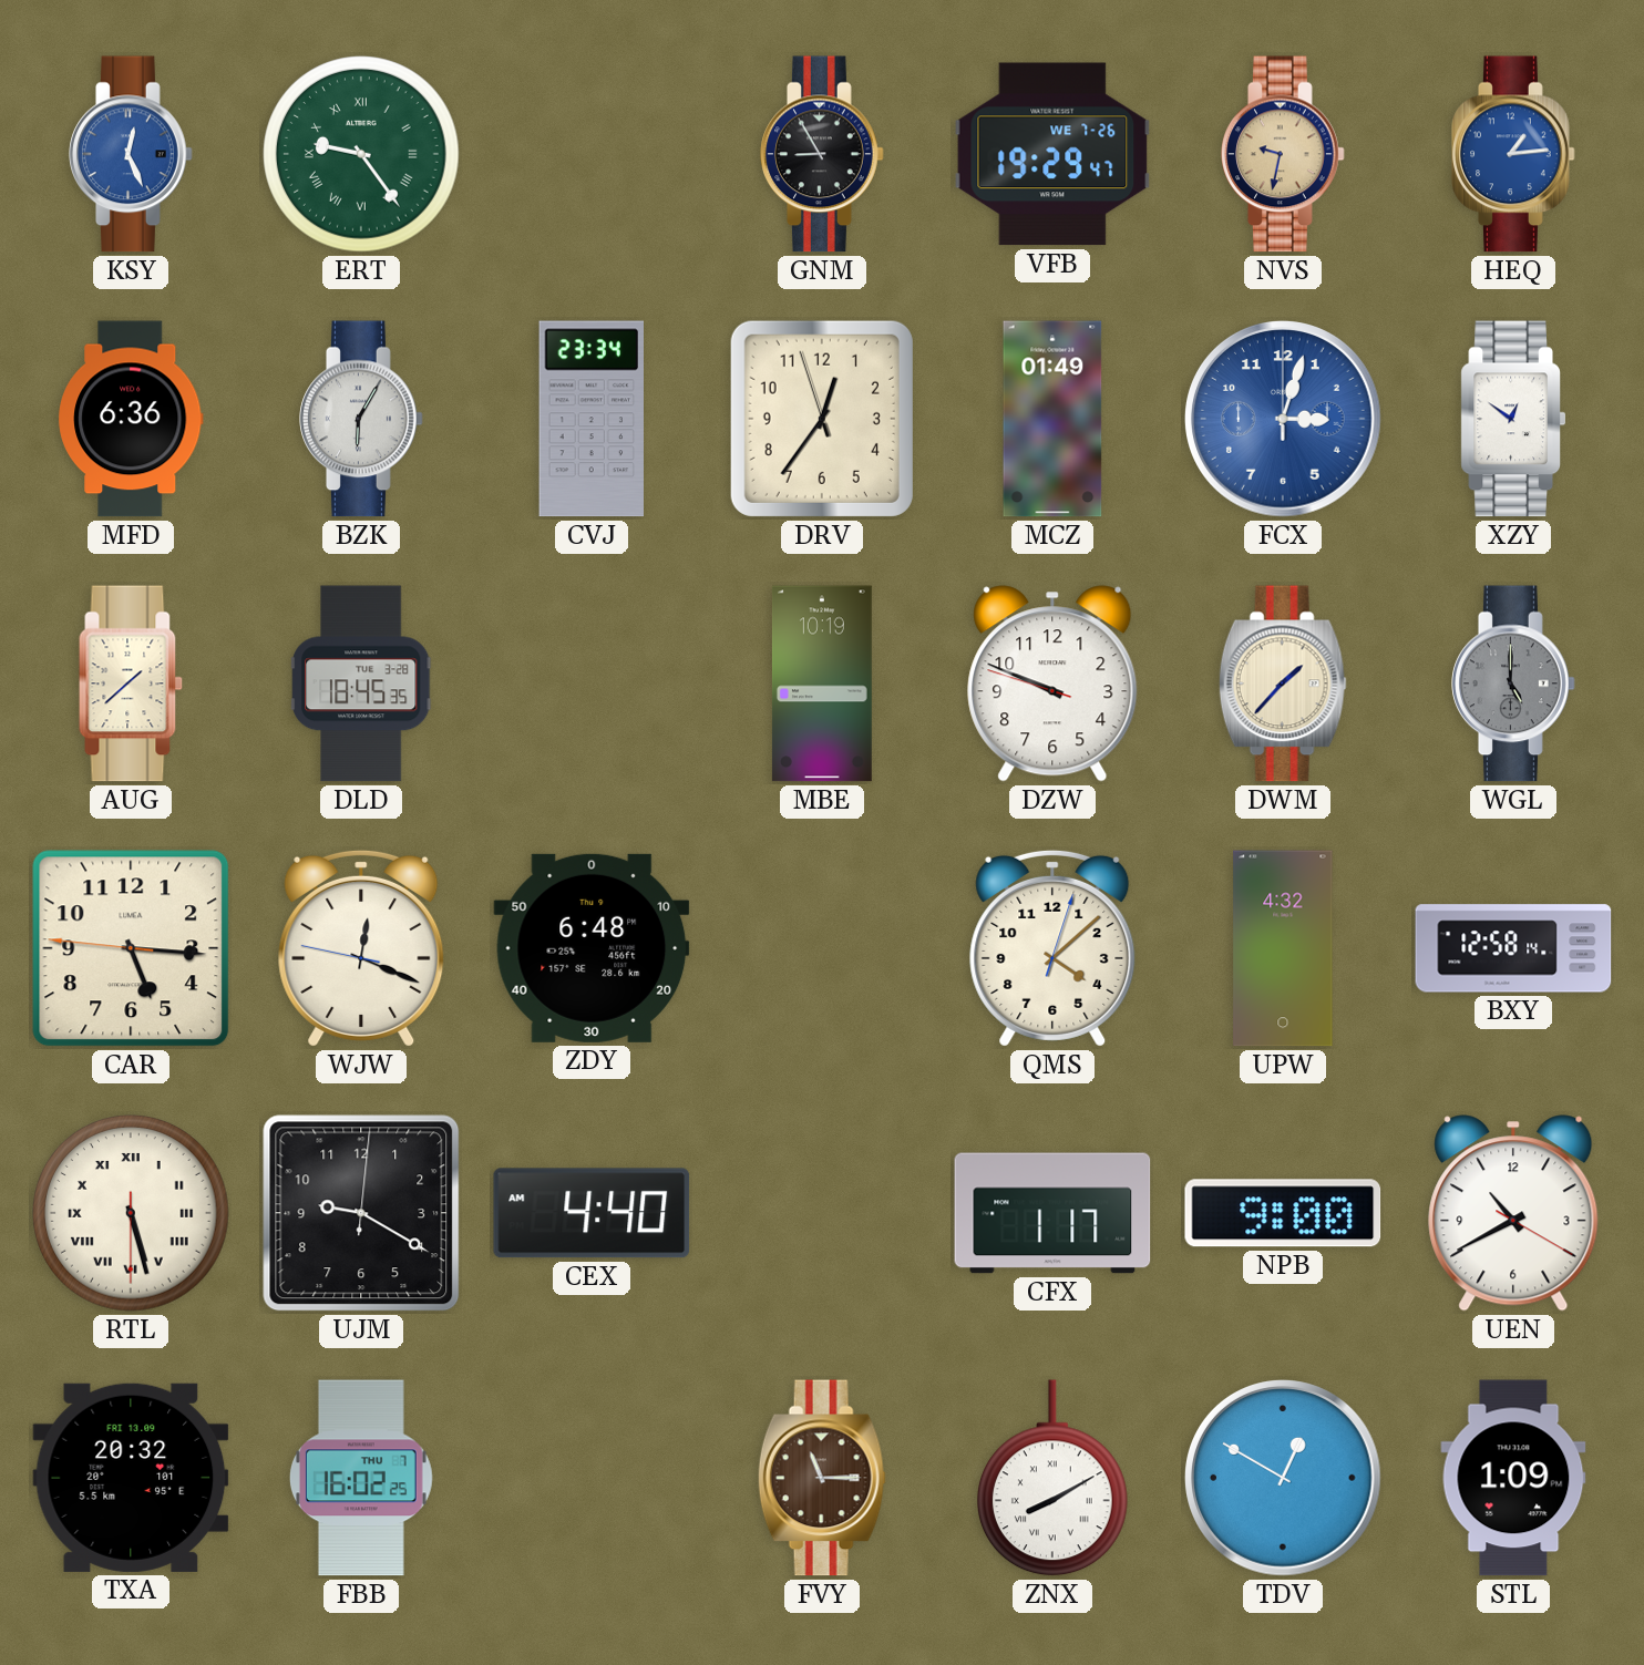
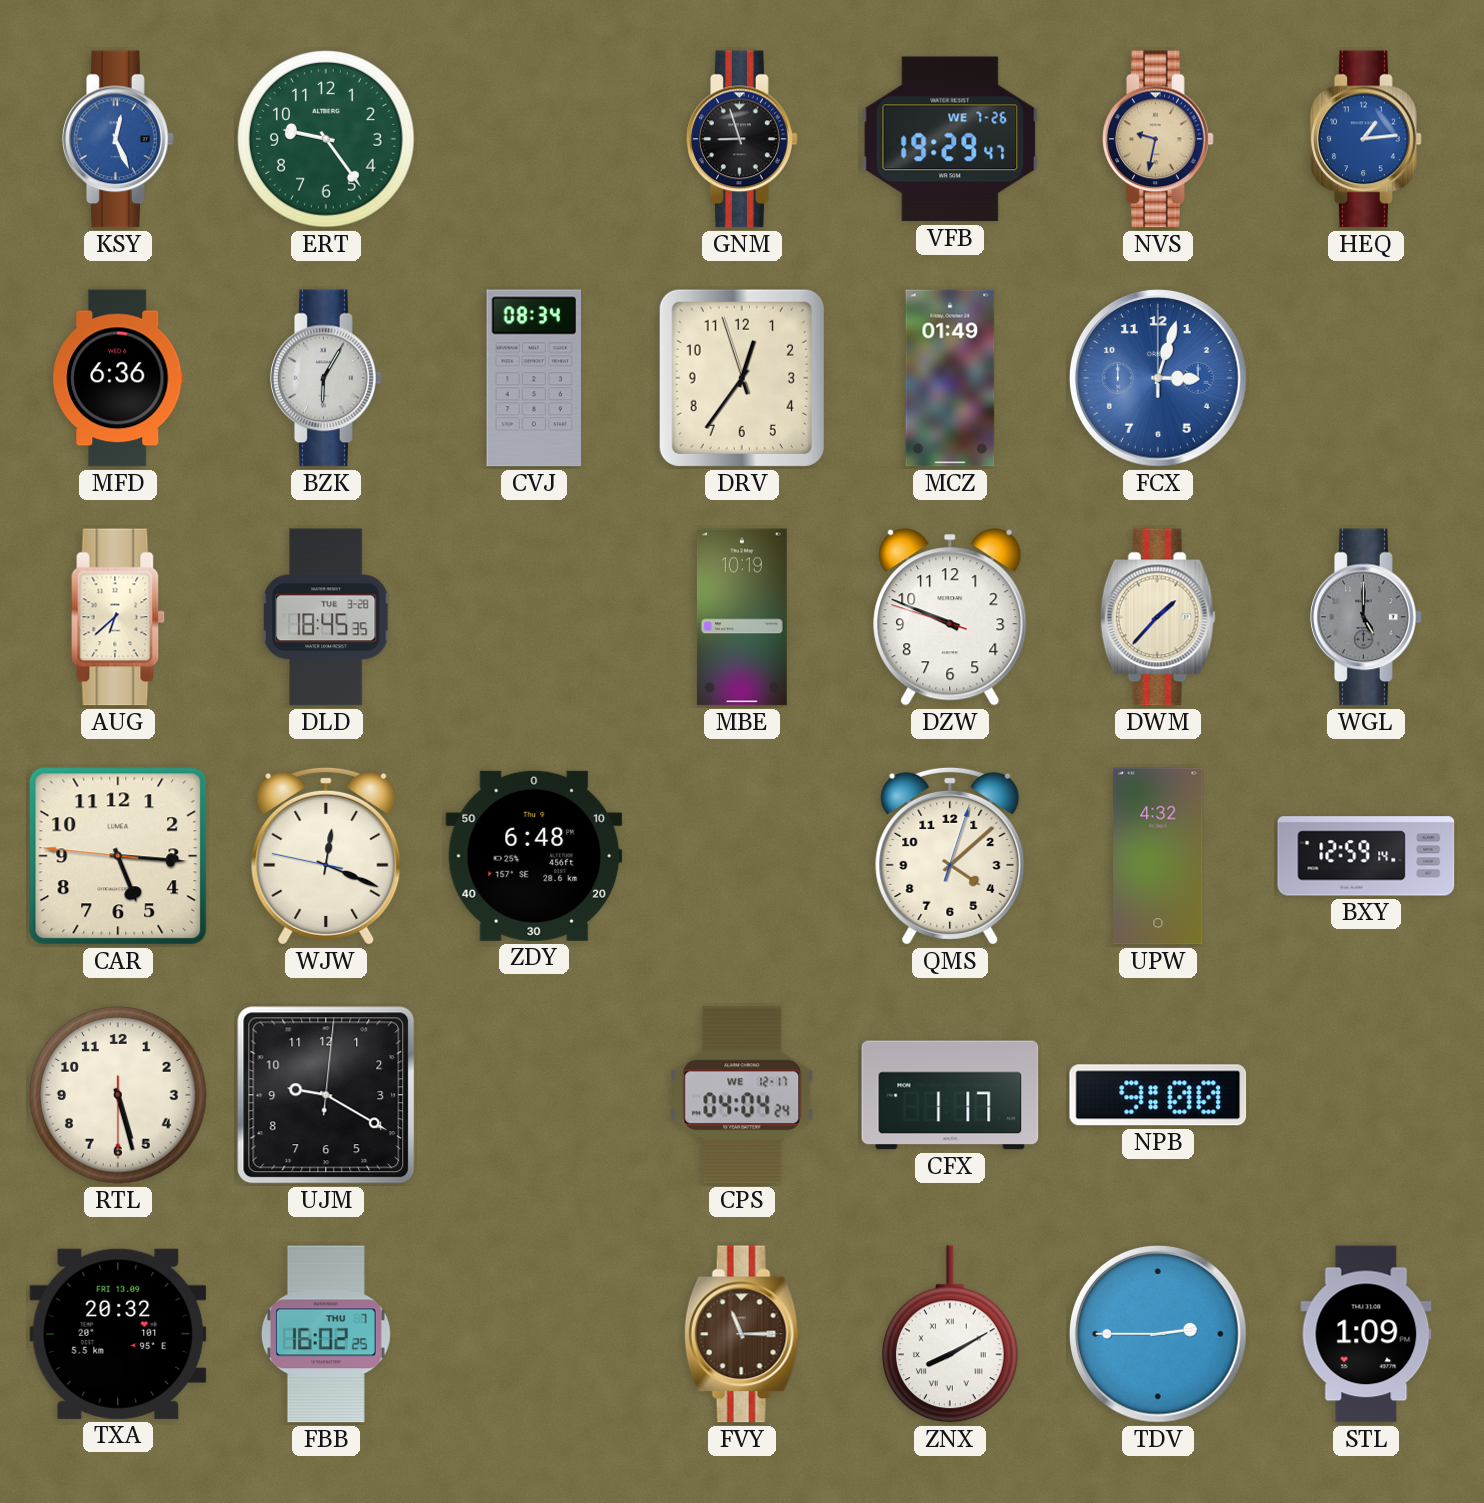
ERT numerals: Roman -> Arabic (327, 140)
GNM: 8:55 -> 8:57 (742, 139)
CVJ: 23:34 -> 08:34 (533, 378)
XZY: 12:51 -> none (1513, 419)
AUG: 1:38 -> 6:38 (118, 617)
BXY: 12:58 -> 12:59 (1366, 856)
RTL numerals: Roman -> Arabic (119, 1096)
CEX: 4:40 -> none (592, 1213)
CPS: none -> 04:04 (742, 1095)
UEN: 10:40 -> none (1513, 1213)
TDV: 12:50 -> 2:45 (1159, 1335)
